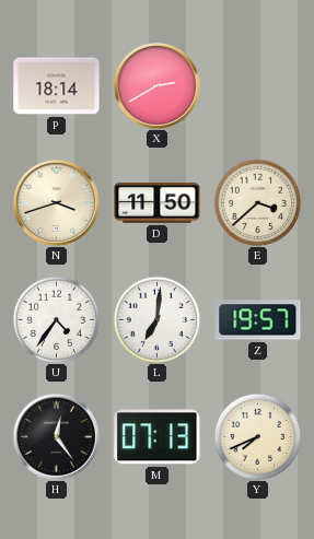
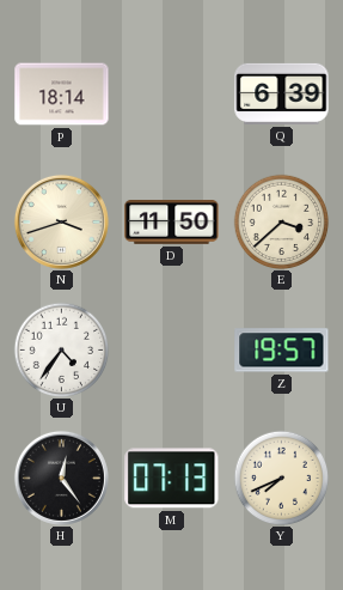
X: 2:40 -> none (156, 85)
Q: none -> 6:39 (282, 93)
L: 7:01 -> none (156, 319)
